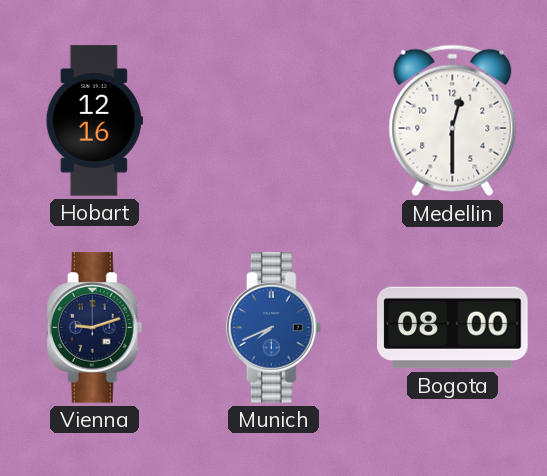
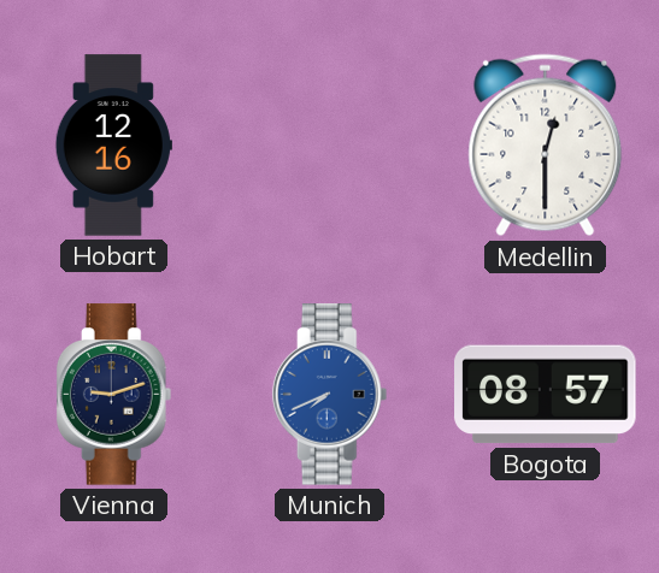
Bogota: 08:00 -> 08:57 (546, 395)
